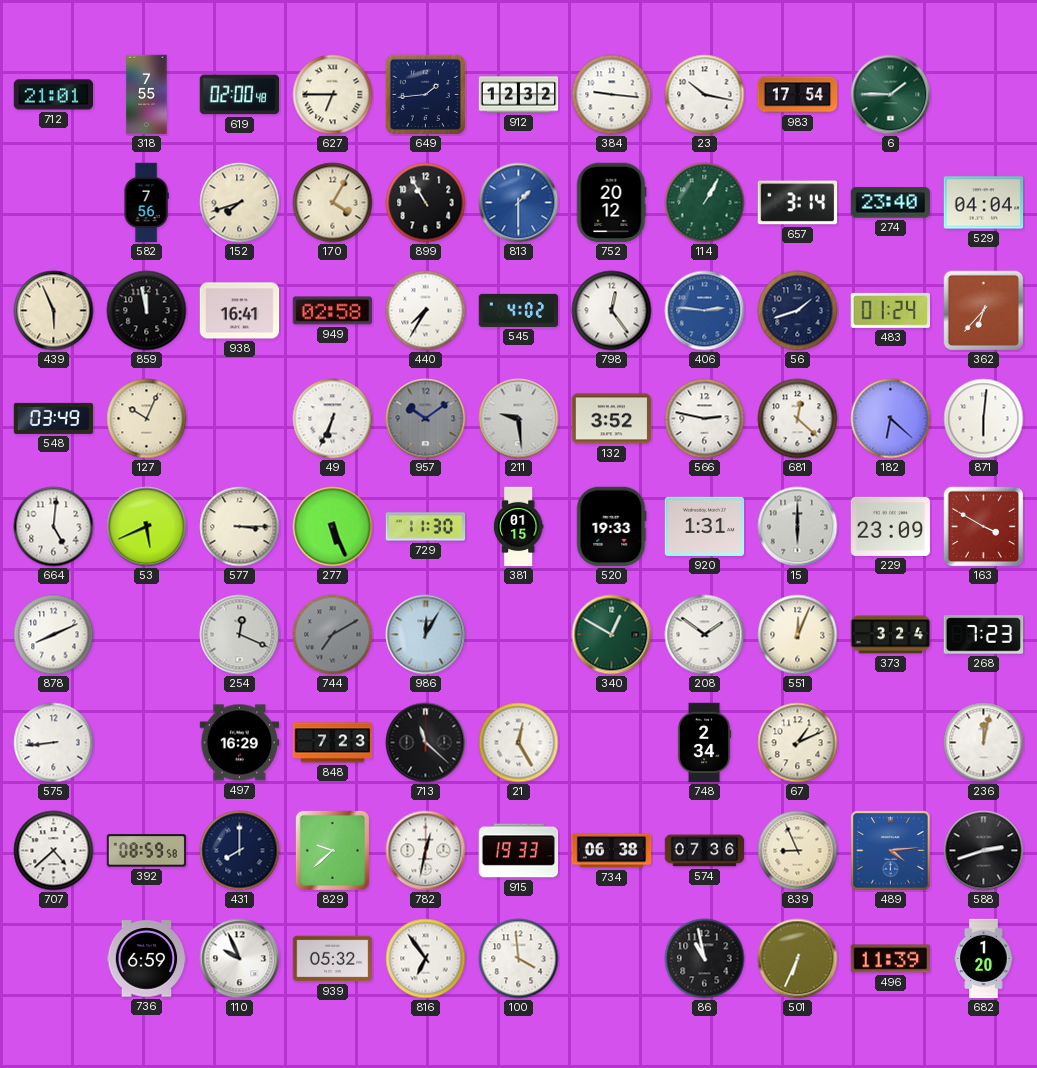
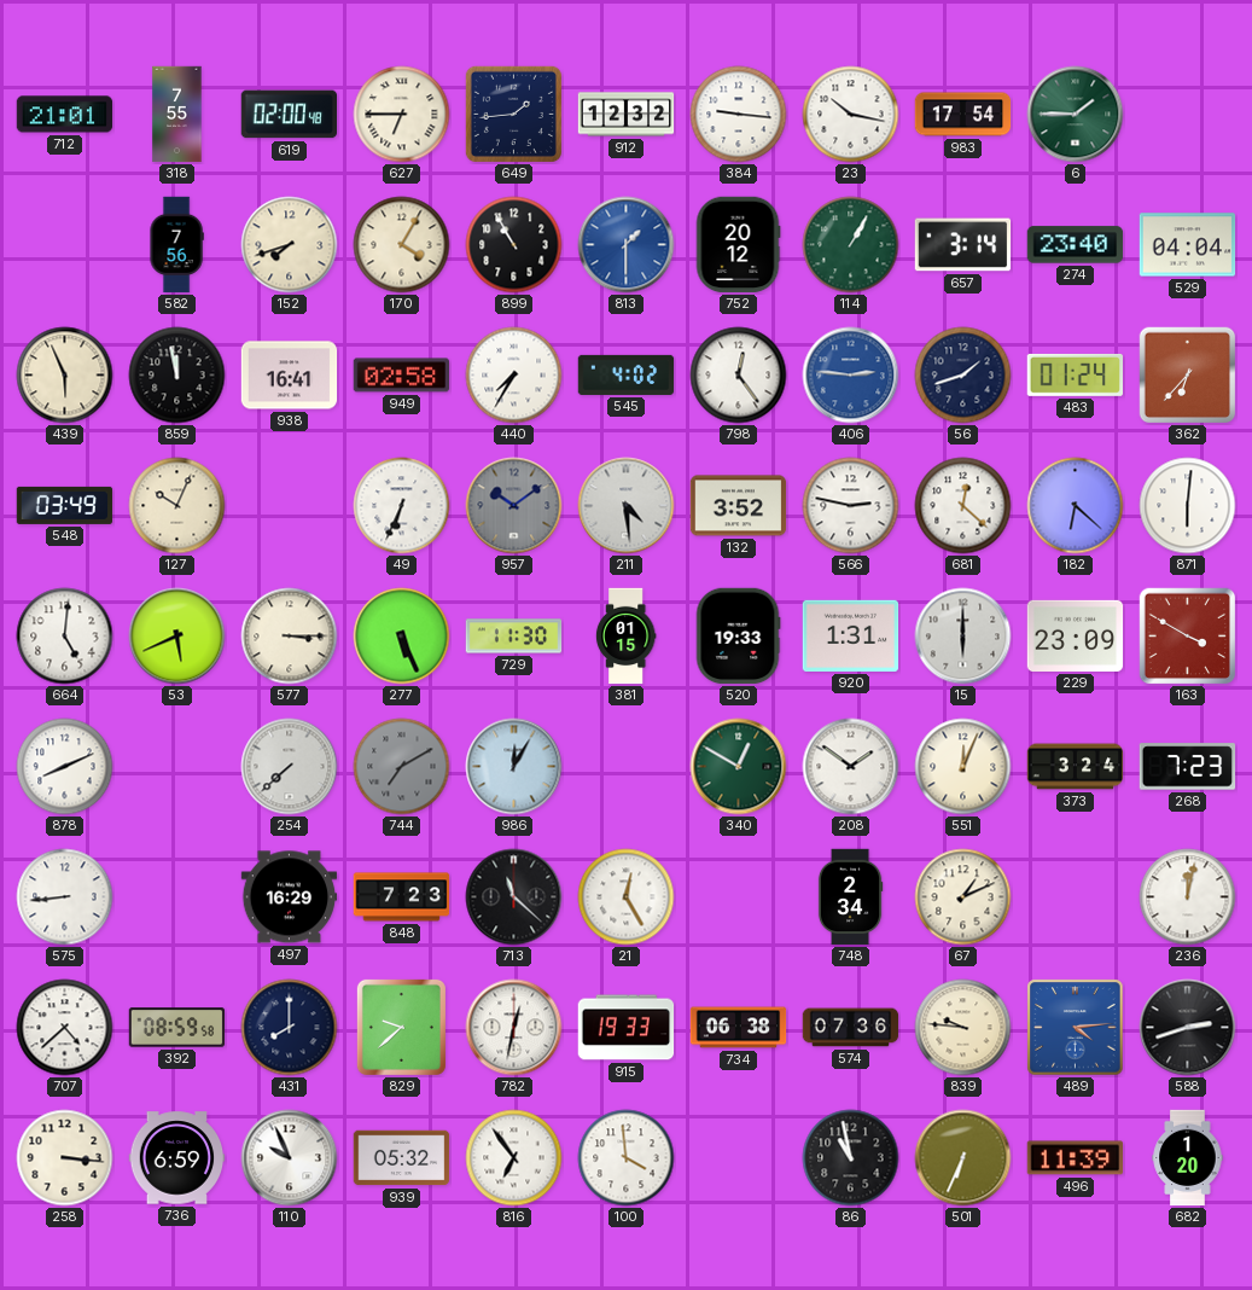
211: 9:29 -> 4:29 (627, 506)
254: 12:19 -> 7:38 (290, 767)
839: 8:56 -> 9:46 (963, 1028)
258: none -> 3:16 (65, 1158)
